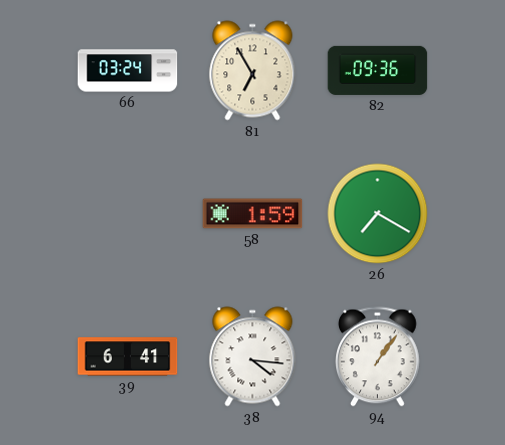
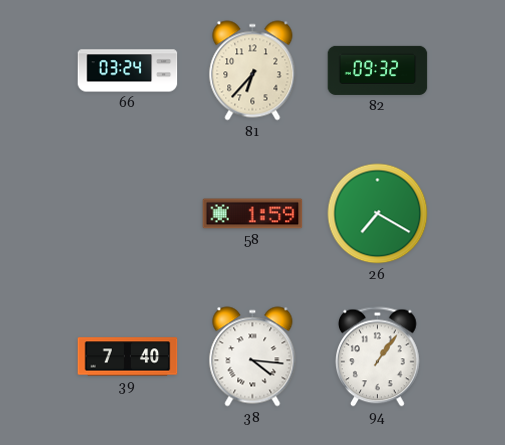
81: 6:55 -> 6:37 (253, 71)
82: 09:36 -> 09:32 (378, 70)
39: 6:41 -> 7:40 (128, 357)
